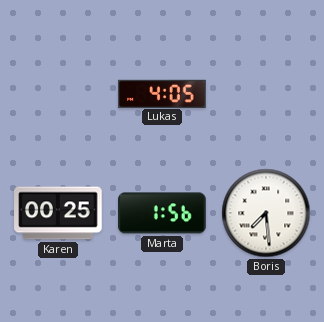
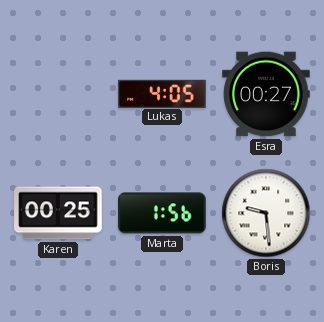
Esra: none -> 00:27 (266, 94)
Boris: 7:29 -> 9:29 (266, 213)
